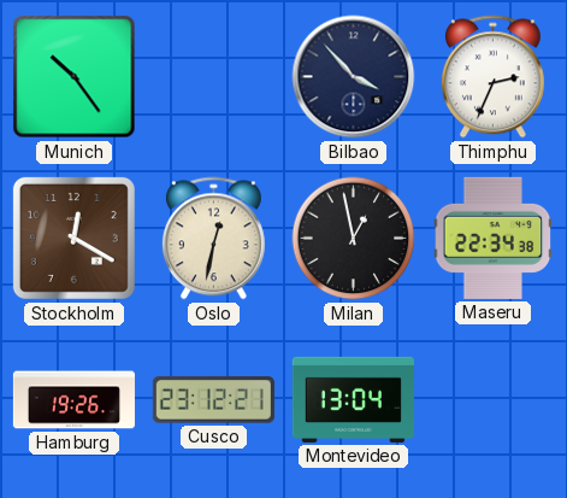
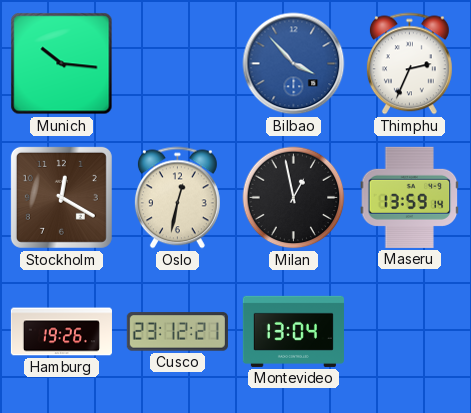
Munich: 10:24 -> 10:16 (62, 64)
Bilbao dial: navy -> blue (294, 64)
Maseru: 22:34 -> 13:59 (410, 197)
